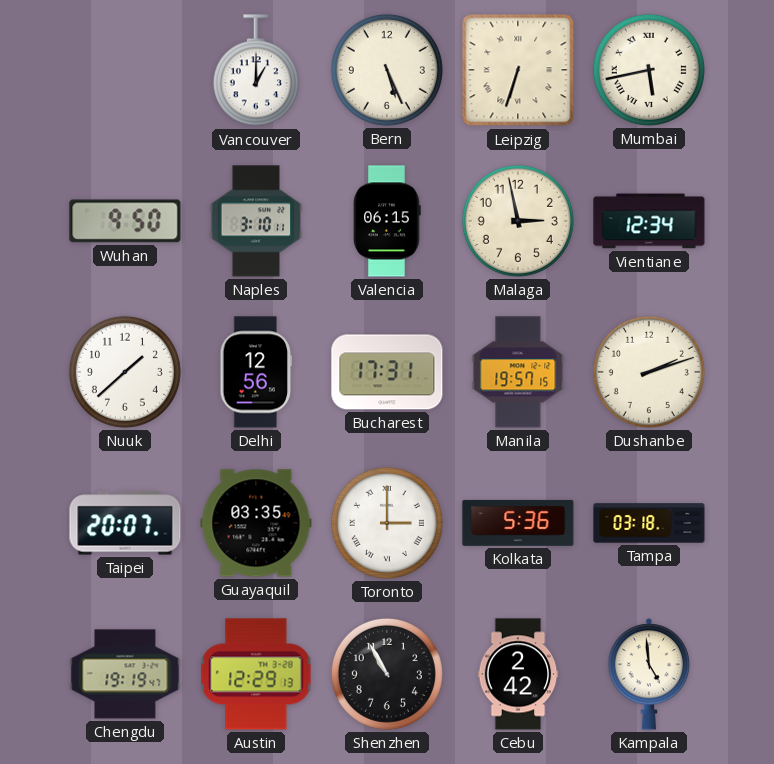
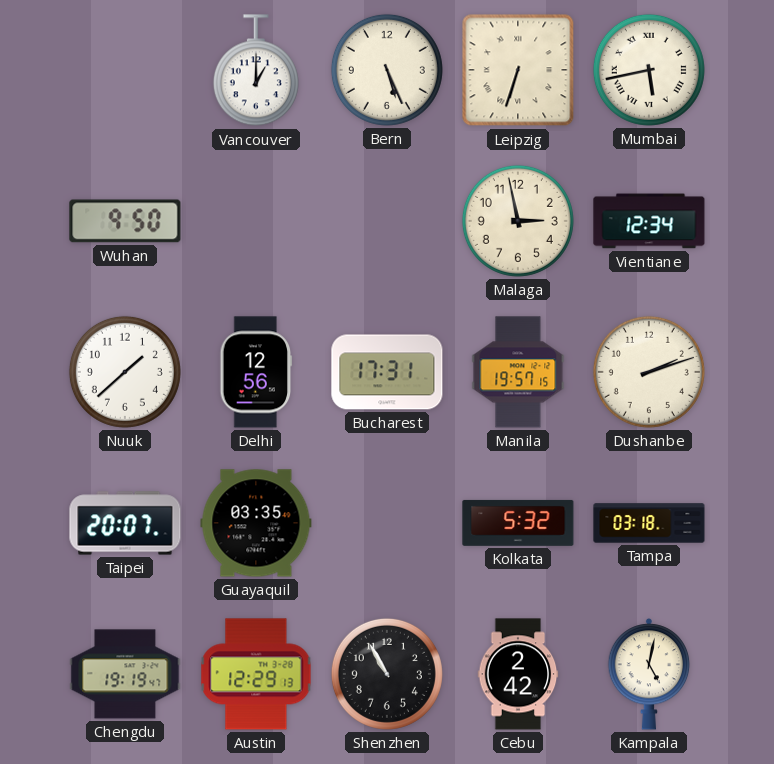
Naples: 3:10 -> none (256, 221)
Valencia: 06:15 -> none (387, 221)
Toronto: 3:00 -> none (387, 523)
Kolkata: 5:36 -> 5:32 (518, 523)
Kampala: 4:59 -> 5:02 (649, 674)
